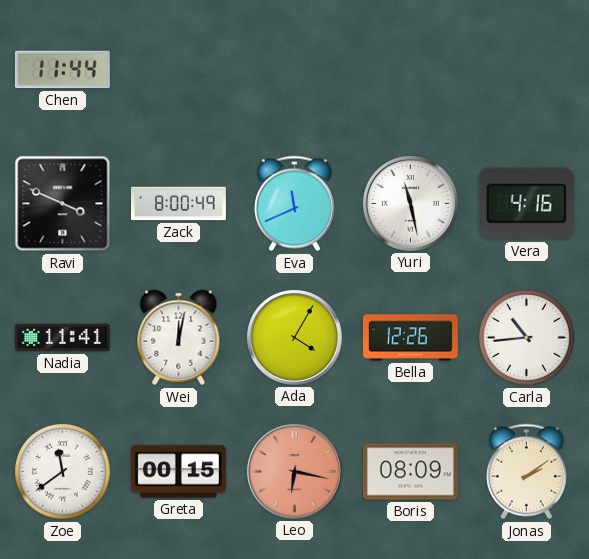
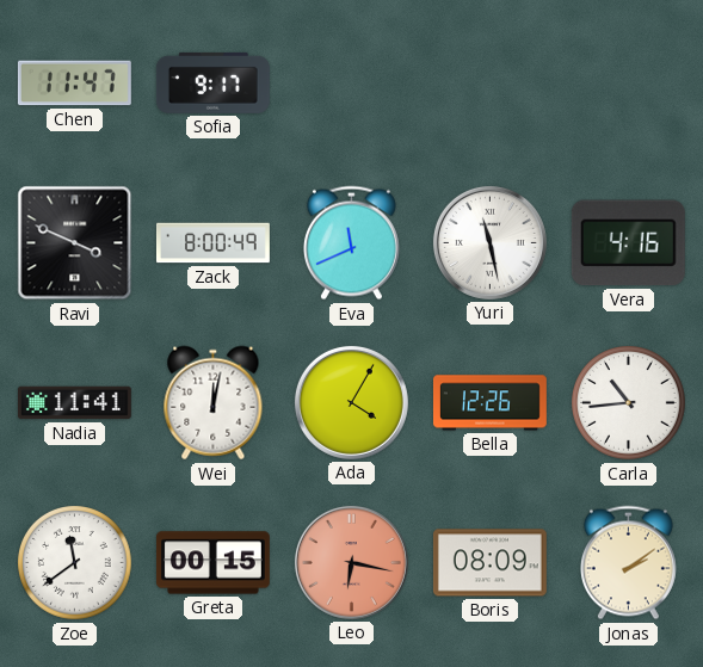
Chen: 11:44 -> 11:47 (74, 84)
Sofia: none -> 9:17 (212, 82)
